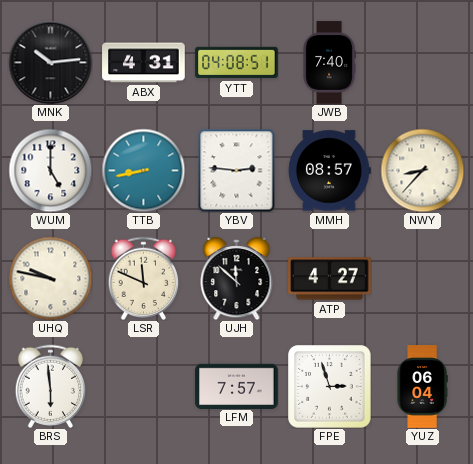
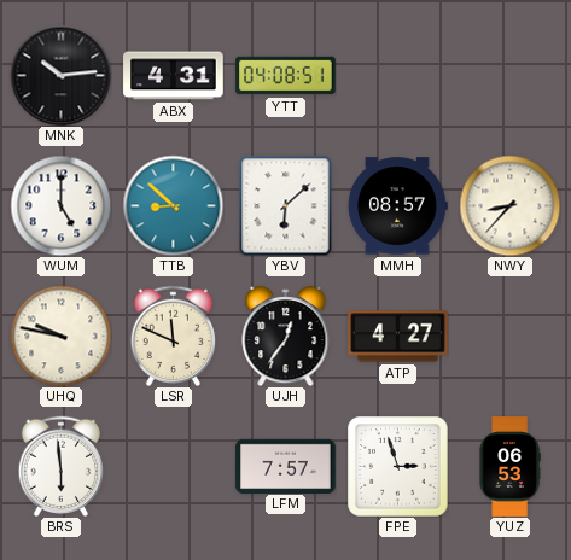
JWB: 7:40 -> none (329, 63)
TTB: 8:43 -> 8:52 (173, 205)
YBV: 2:46 -> 6:08 (286, 205)
UJH: 11:52 -> 12:36 (286, 337)
YUZ: 06:04 -> 06:53 (509, 467)
